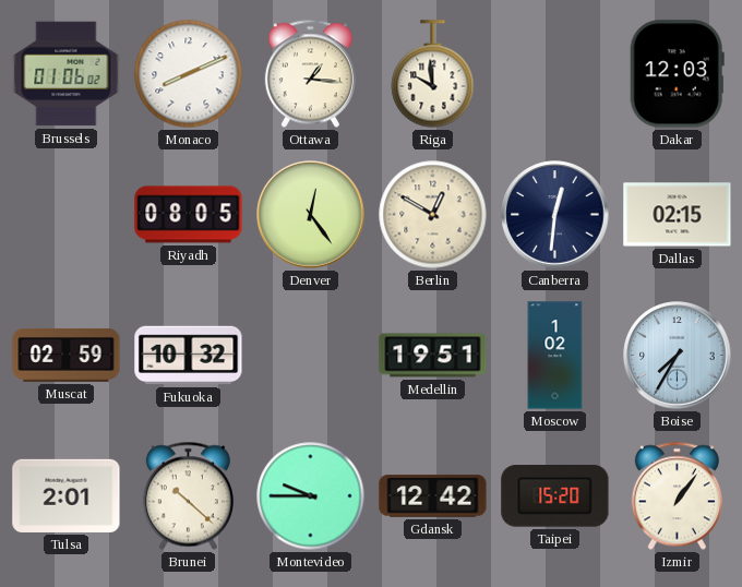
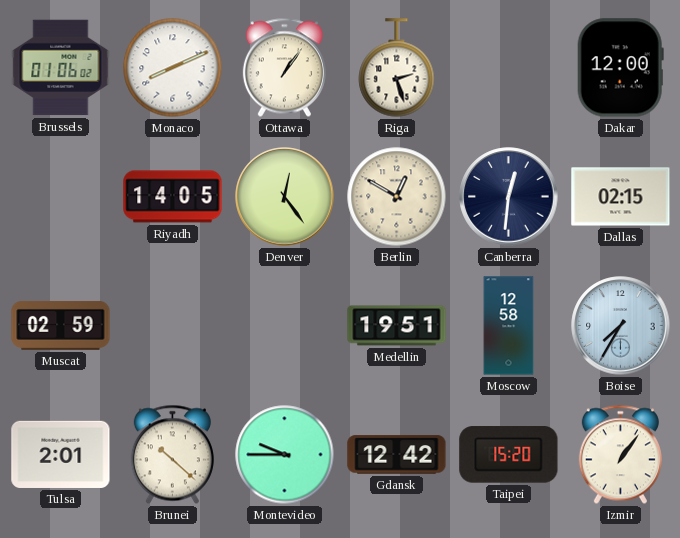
Ottawa: 1:16 -> 1:06 (284, 68)
Riga: 9:59 -> 2:27 (397, 68)
Dakar: 12:03 -> 12:00 (620, 68)
Riyadh: 08:05 -> 14:05 (173, 197)
Fukuoka: 10:32 -> none (189, 356)
Moscow: 1:02 -> 12:58 (509, 326)
